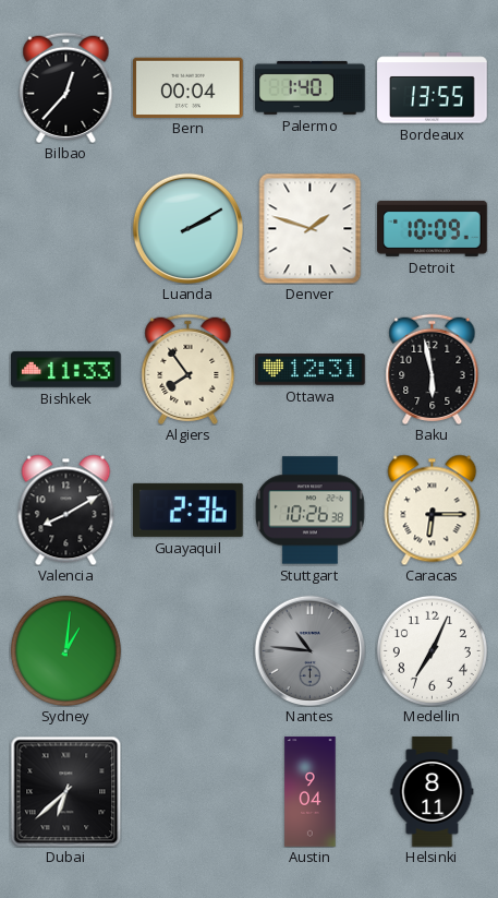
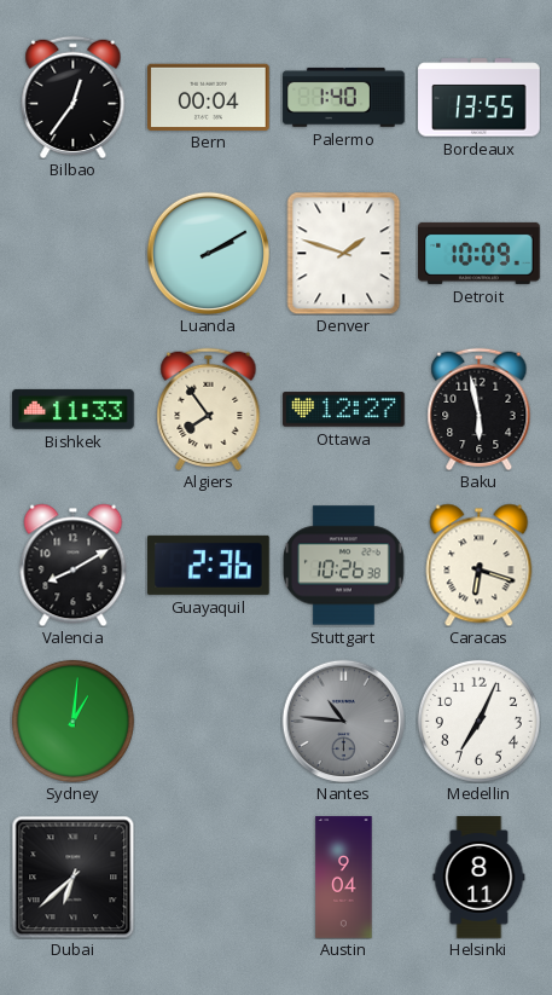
Bilbao: 12:37 -> 12:36 (74, 97)
Ottawa: 12:31 -> 12:27 (344, 410)
Caracas: 6:15 -> 6:18 (480, 565)
